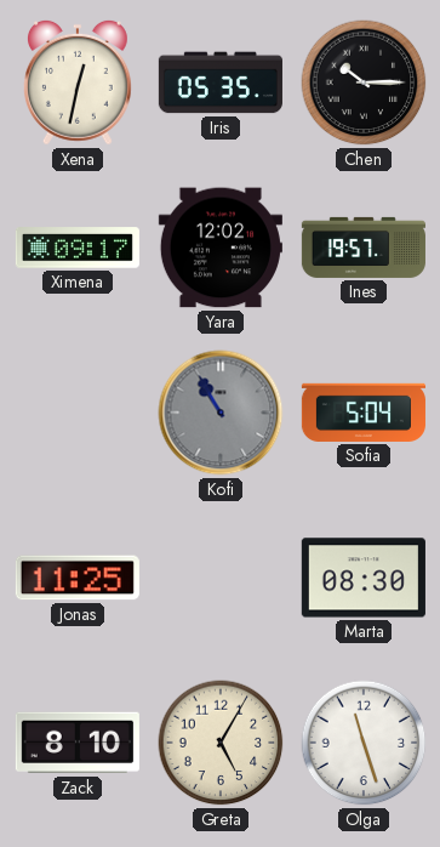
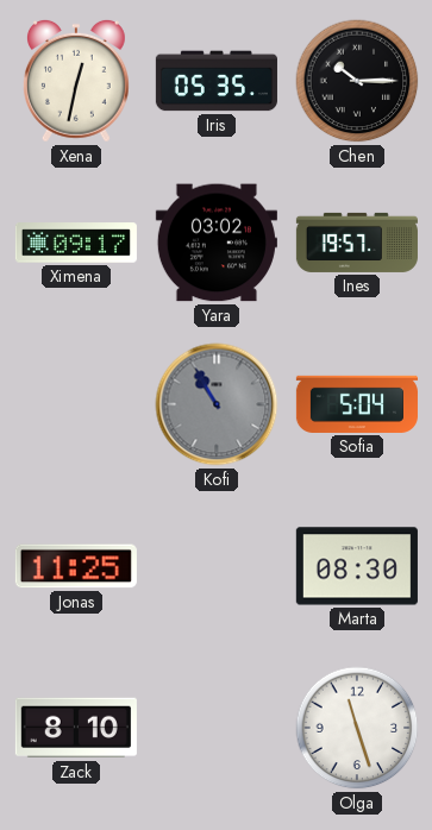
Yara: 12:02 -> 03:02 (217, 243)
Greta: 5:05 -> none (221, 743)
